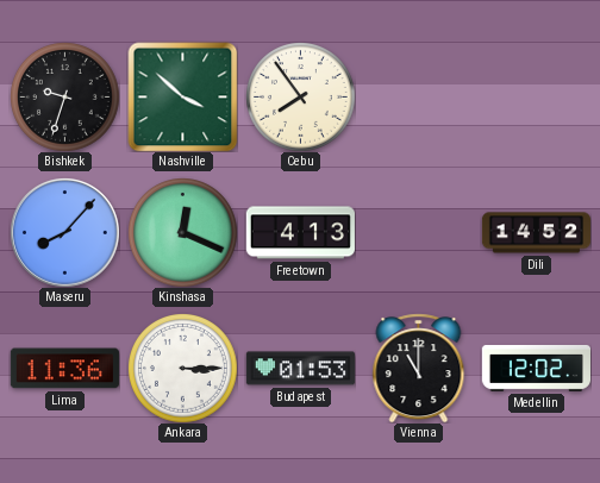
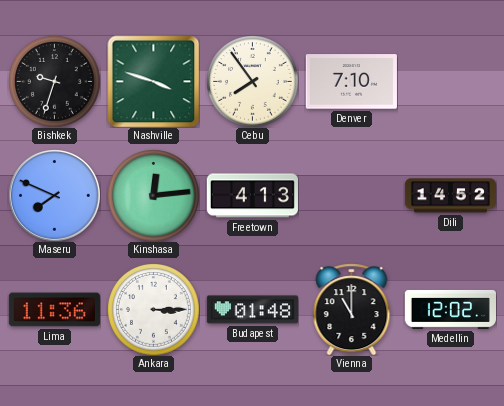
Nashville: 3:52 -> 3:48 (153, 81)
Denver: none -> 7:10 (351, 82)
Maseru: 8:07 -> 7:49 (54, 195)
Kinshasa: 12:19 -> 12:14 (154, 196)
Budapest: 01:53 -> 01:48 (252, 310)
